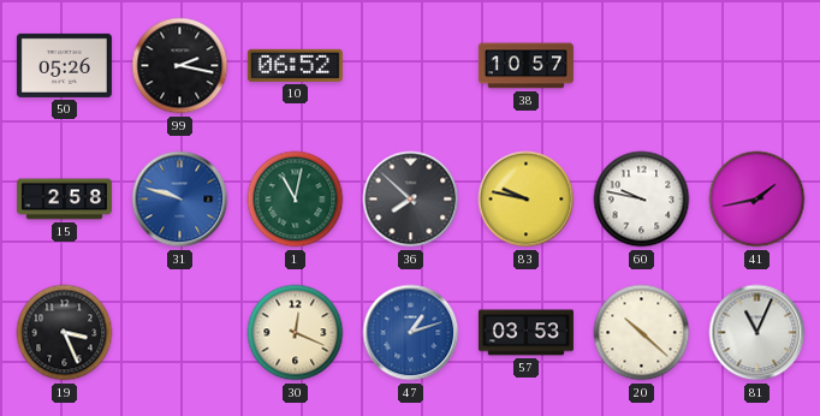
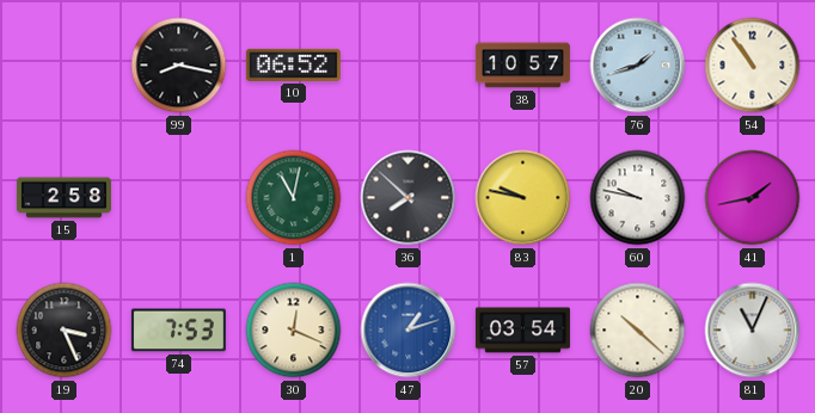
50: 05:26 -> none (64, 65)
99: 2:17 -> 8:17 (179, 66)
76: none -> 1:42 (638, 66)
54: none -> 10:54 (753, 66)
31: 9:48 -> none (180, 200)
74: none -> 7:53 (178, 331)
57: 03:53 -> 03:54 (522, 331)
